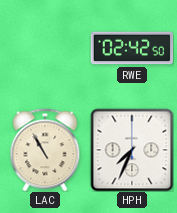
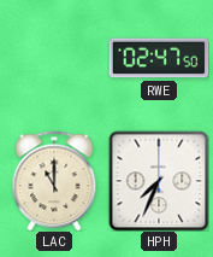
RWE: 02:42 -> 02:47 (159, 58)
LAC: 10:55 -> 11:00 (54, 181)
